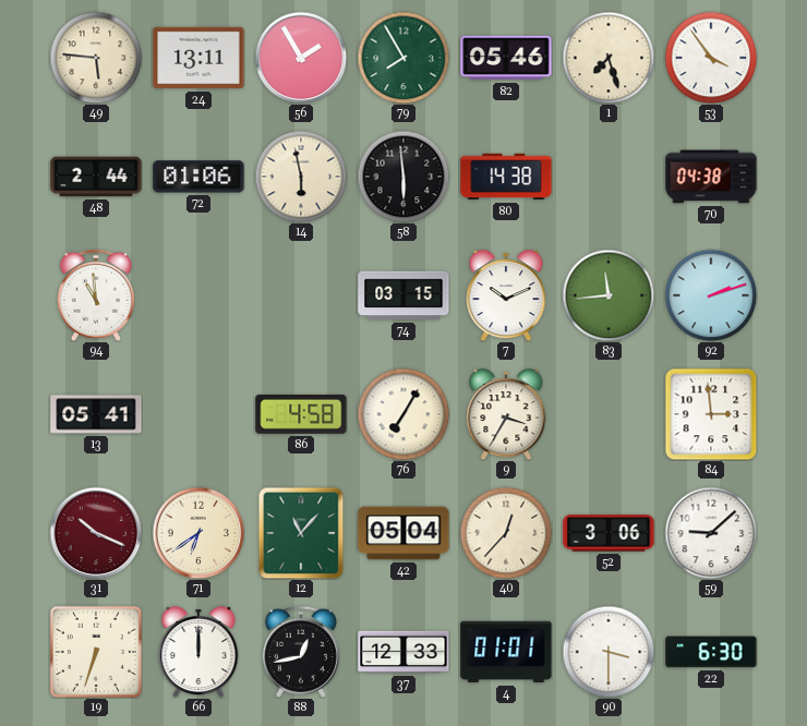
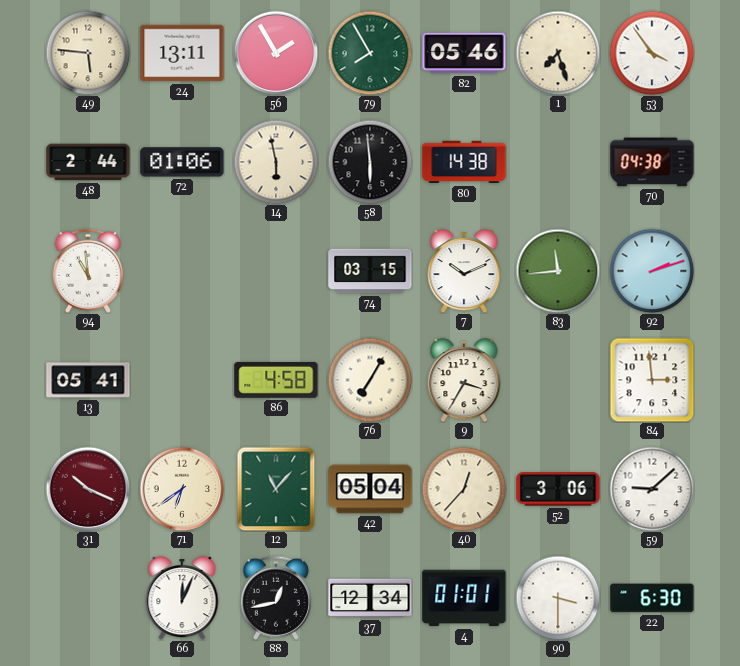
19: 6:33 -> none (95, 651)
66: 12:00 -> 12:04 (182, 598)
37: 12:33 -> 12:34 (370, 598)
